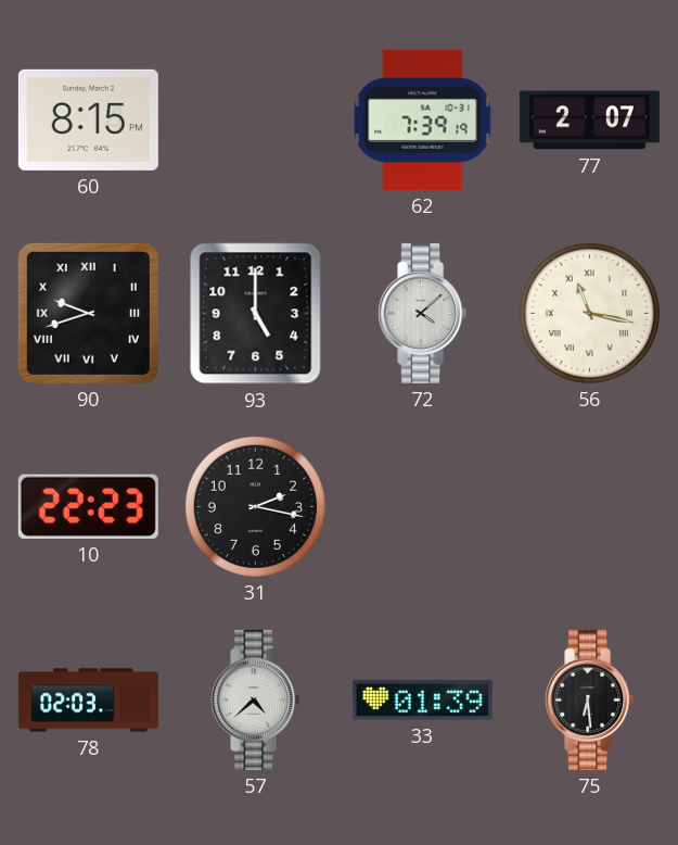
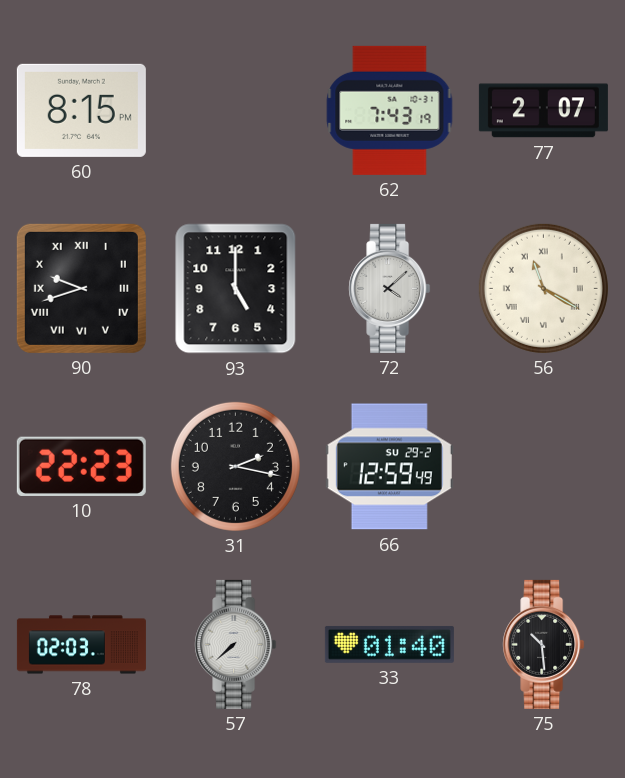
62: 7:39 -> 7:43 (390, 110)
56: 11:17 -> 11:20 (543, 288)
66: none -> 12:59 (389, 467)
57: 4:38 -> 7:38 (236, 644)
33: 01:39 -> 01:40 (389, 644)
75: 6:29 -> 10:29 (544, 644)
